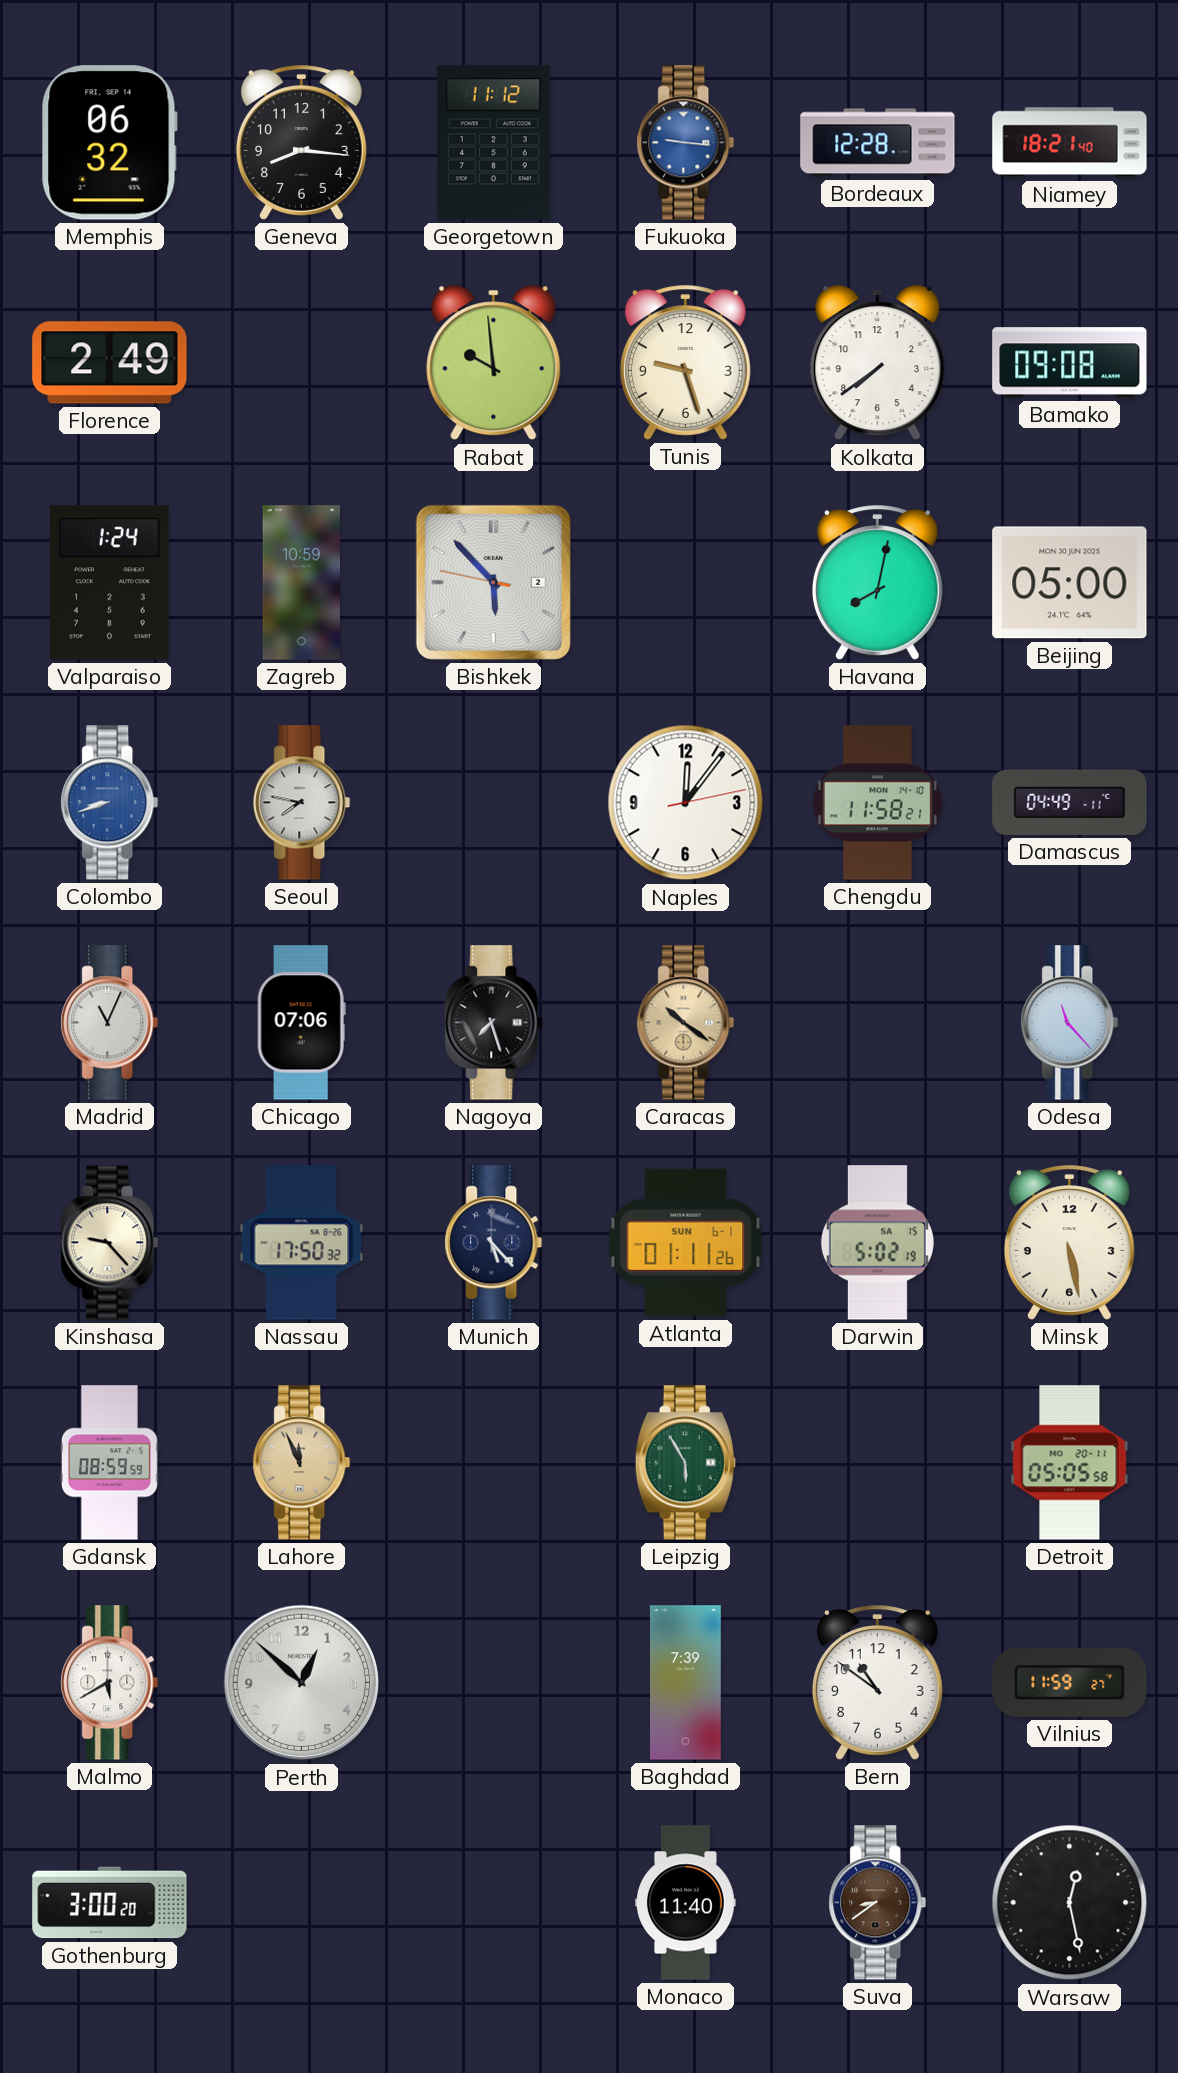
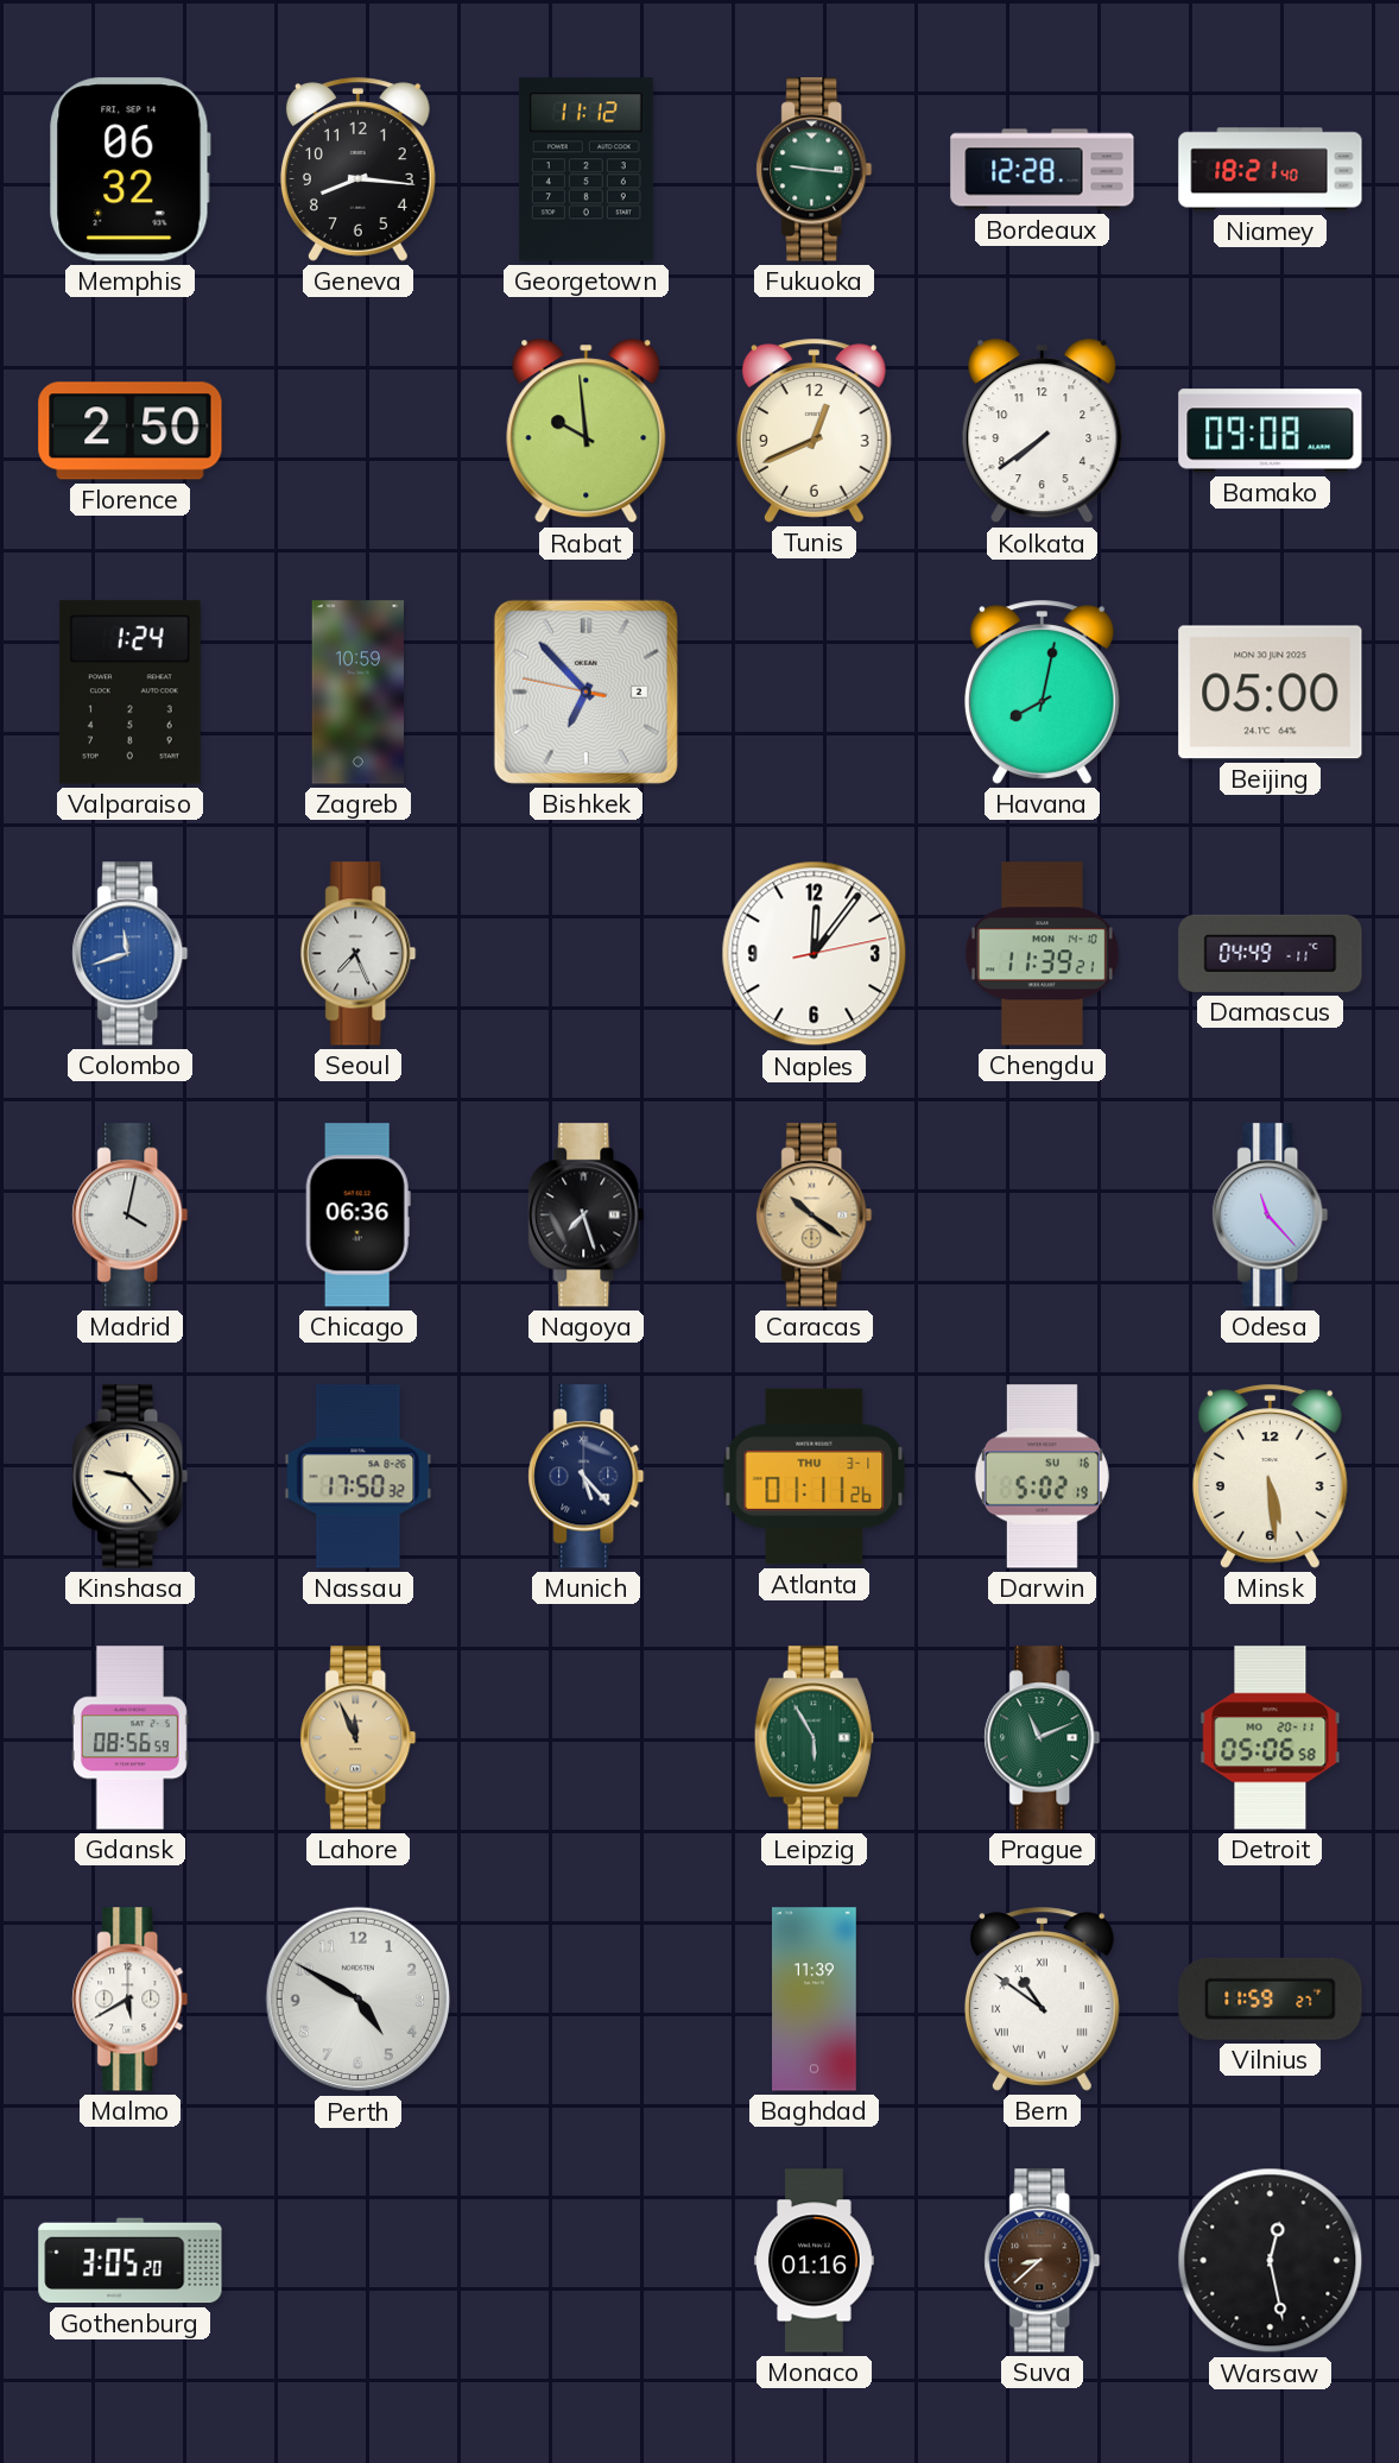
Fukuoka dial: blue -> green (815, 170)
Florence: 2:49 -> 2:50 (131, 431)
Tunis: 9:27 -> 12:41 (814, 431)
Bishkek: 5:52 -> 6:52 (585, 691)
Colombo: 8:42 -> 11:42 (131, 954)
Seoul: 7:47 -> 7:26 (359, 954)
Chengdu: 11:58 -> 11:39 (1042, 954)
Madrid: 11:04 -> 4:02 (131, 1215)
Chicago: 07:06 -> 06:36 (357, 1215)
Atlanta date: SUN 6-1 -> THU 3-1 (815, 1477)
Darwin date: SA 15 -> SU 16 (1042, 1477)
Minsk: 5:28 -> 5:29 (1270, 1477)
Gdansk: 08:59 -> 08:56 (129, 1738)
Prague: none -> 11:11 (1043, 1738)
Detroit: 05:05 -> 05:06 (1271, 1738)
Perth: 12:52 -> 4:50 (359, 2000)
Baghdad: 7:39 -> 11:39 (815, 2000)
Bern numerals: Arabic -> Roman (1042, 2000)
Gothenburg: 3:00 -> 3:05 (131, 2261)
Monaco: 11:40 -> 01:16 (815, 2261)
Suva: 8:39 -> 8:38 (1043, 2261)
